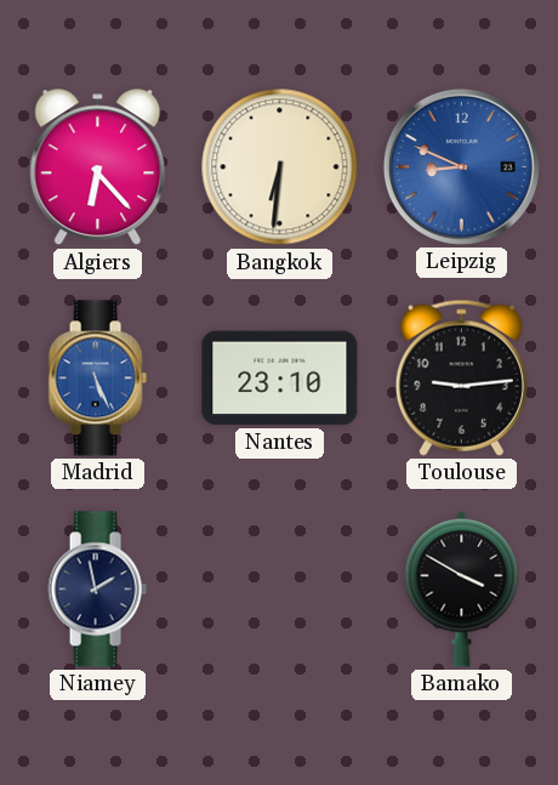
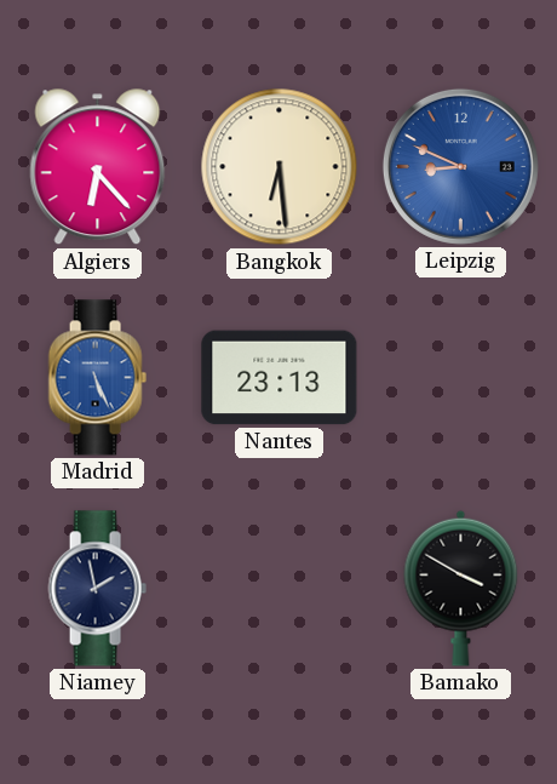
Bangkok: 6:31 -> 6:29 (280, 167)
Nantes: 23:10 -> 23:13 (280, 378)
Toulouse: 9:14 -> none (461, 377)
